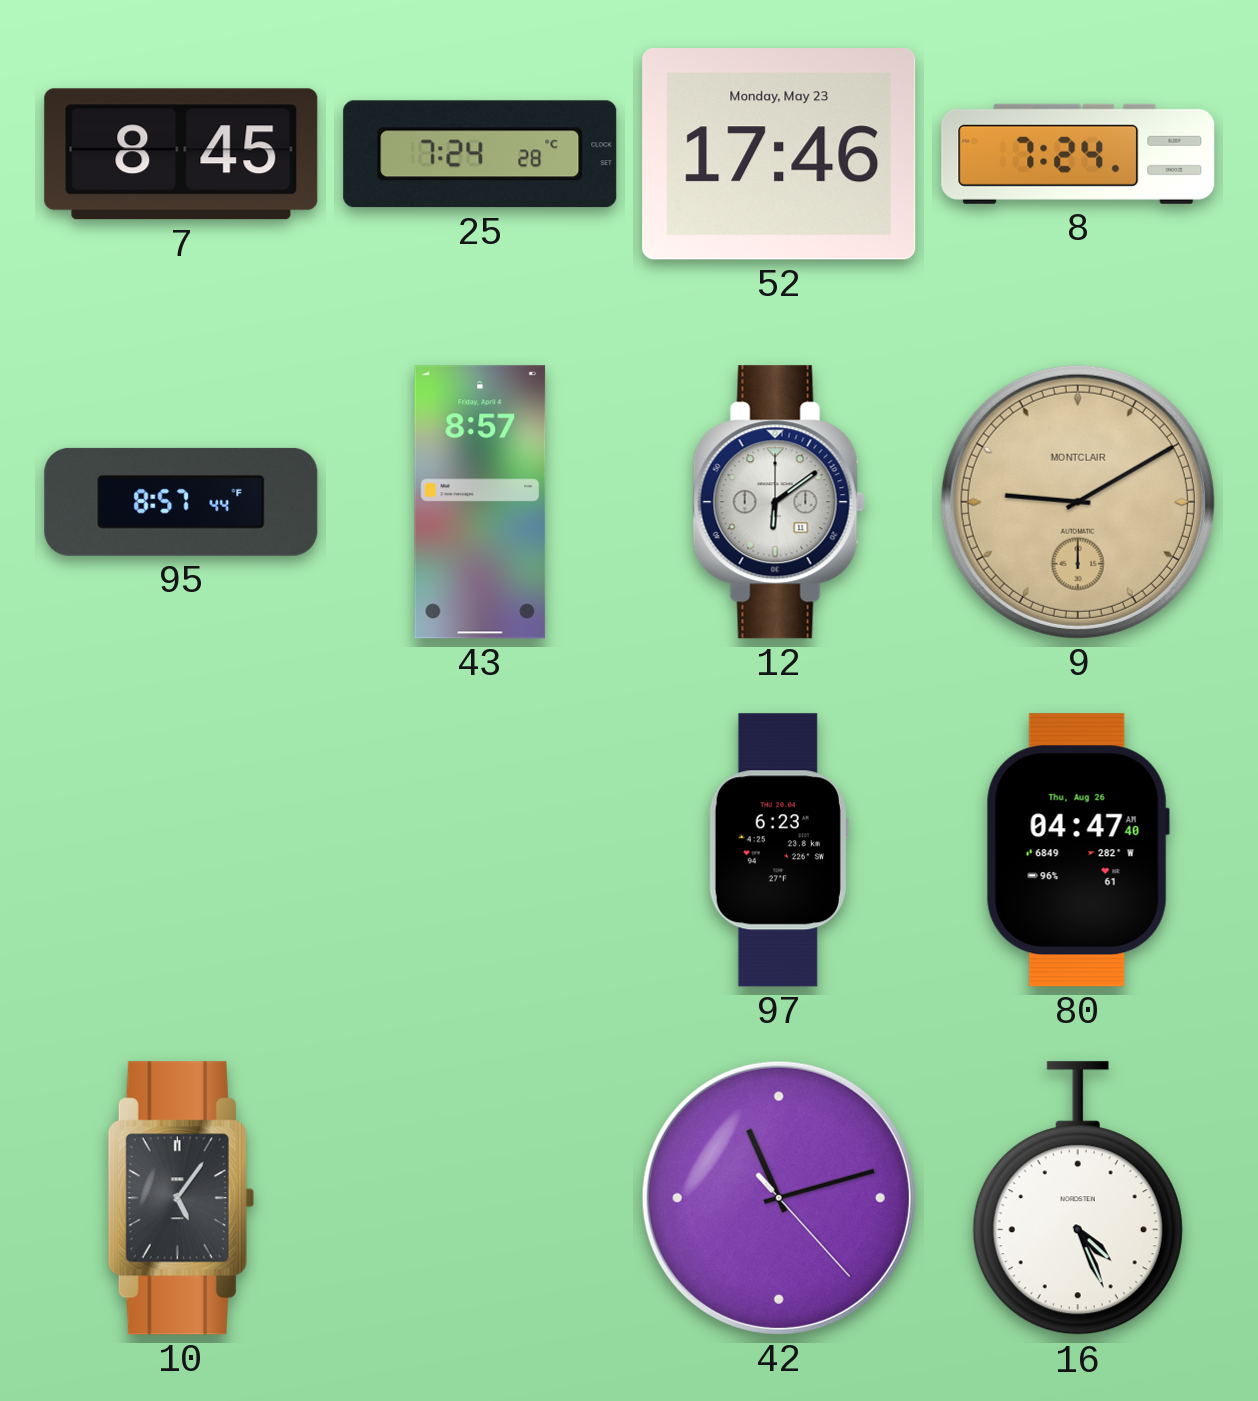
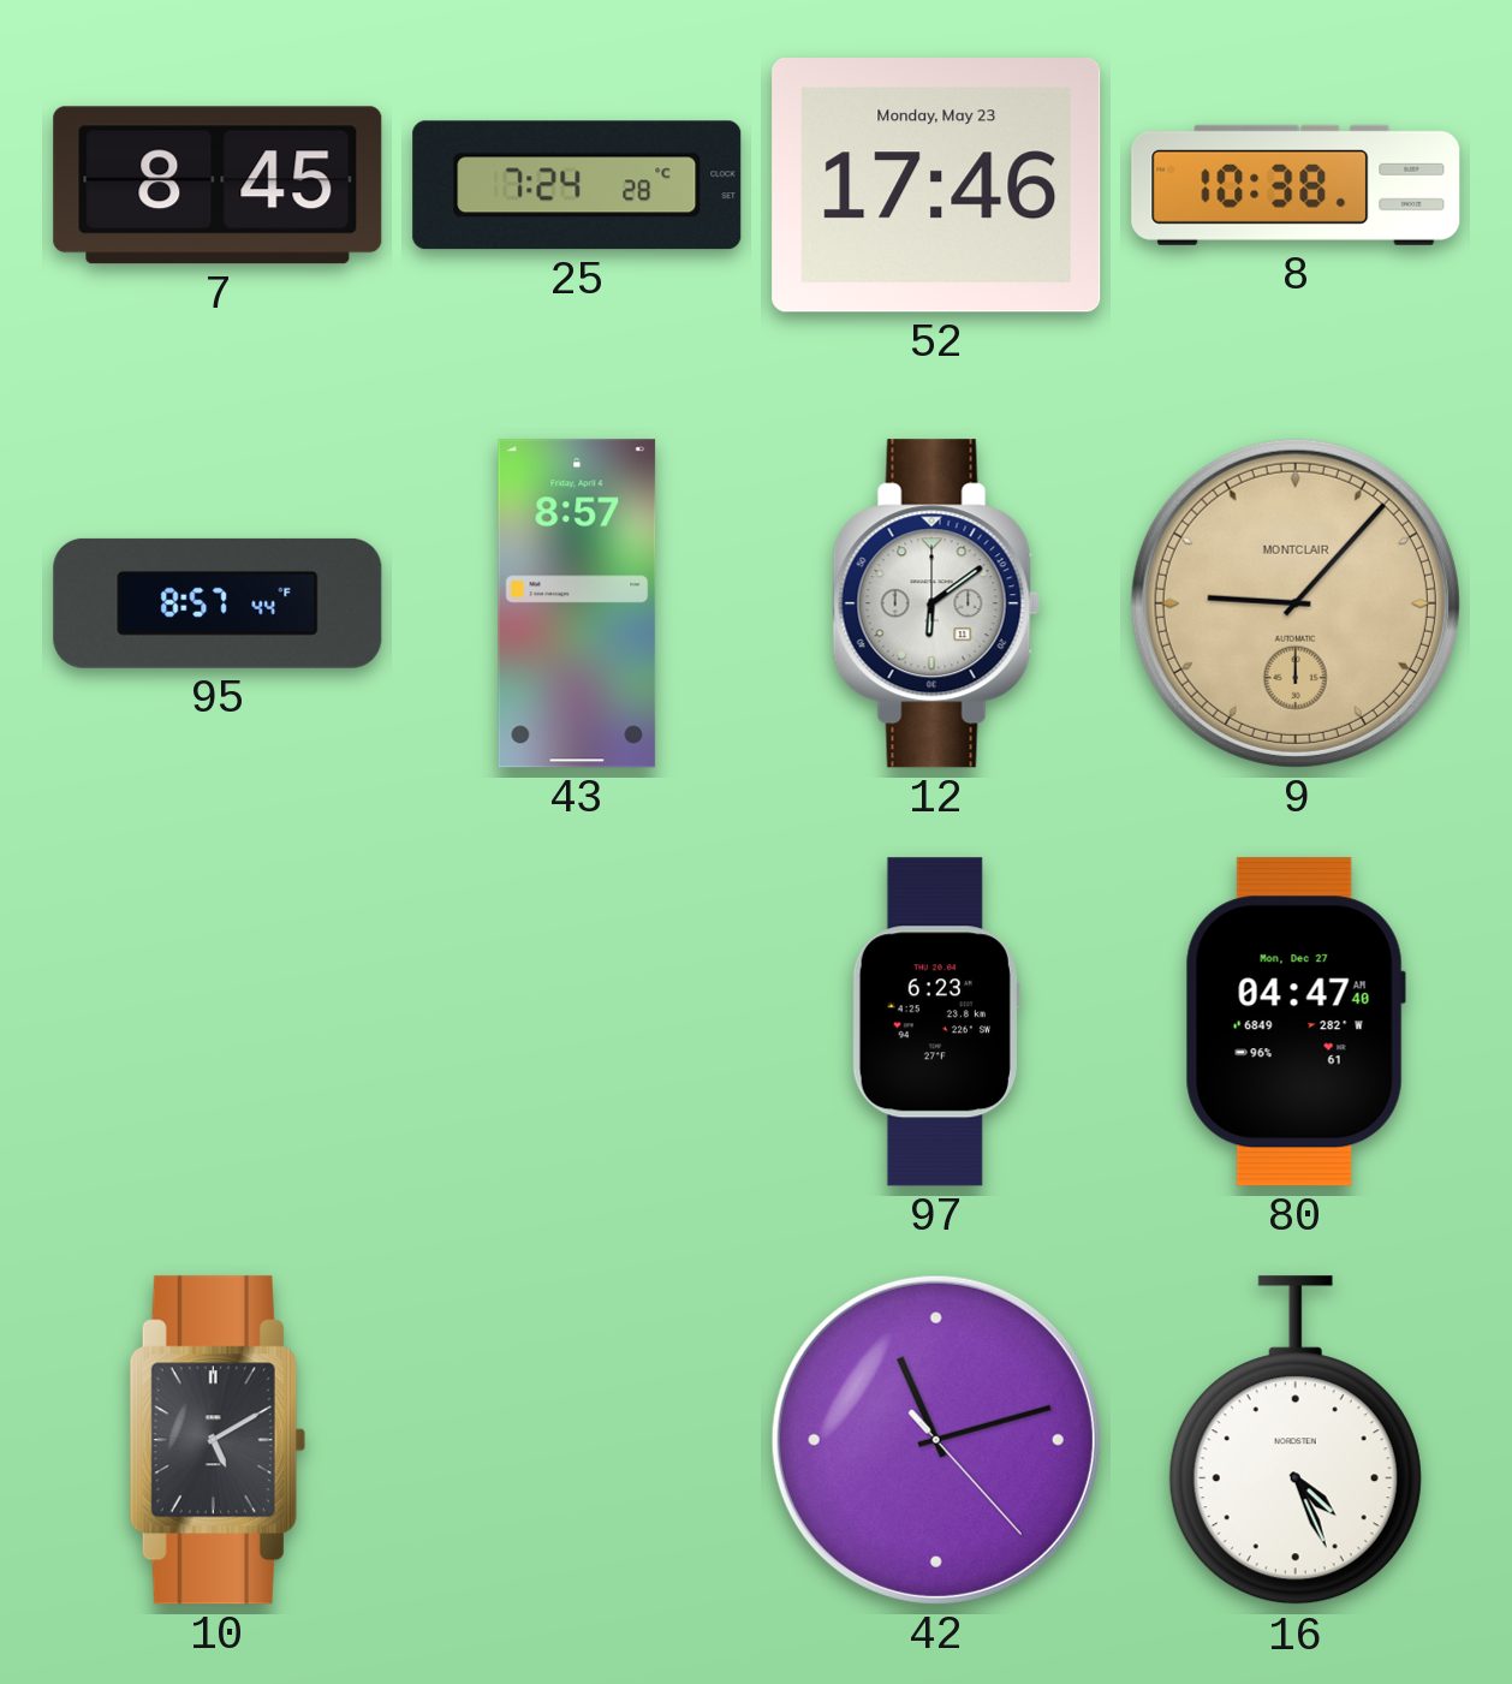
8: 7:24 -> 10:38 (1296, 185)
9: 9:10 -> 9:07 (1296, 603)
80 date: Thu, Aug 26 -> Mon, Dec 27 (1296, 1022)
10: 5:06 -> 5:10 (218, 1440)
